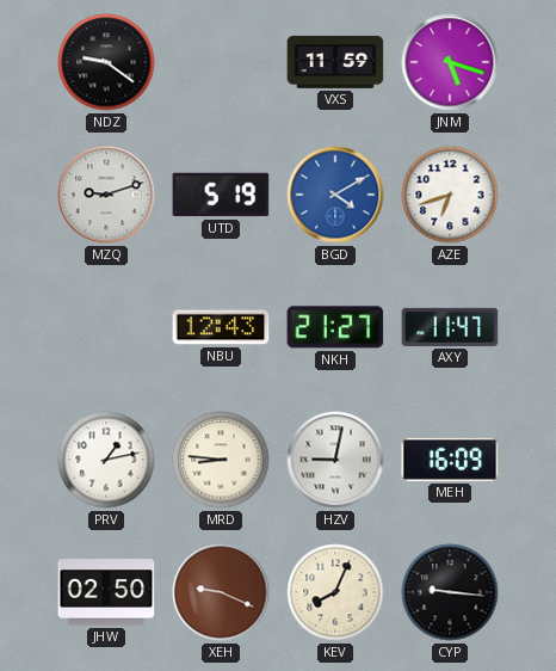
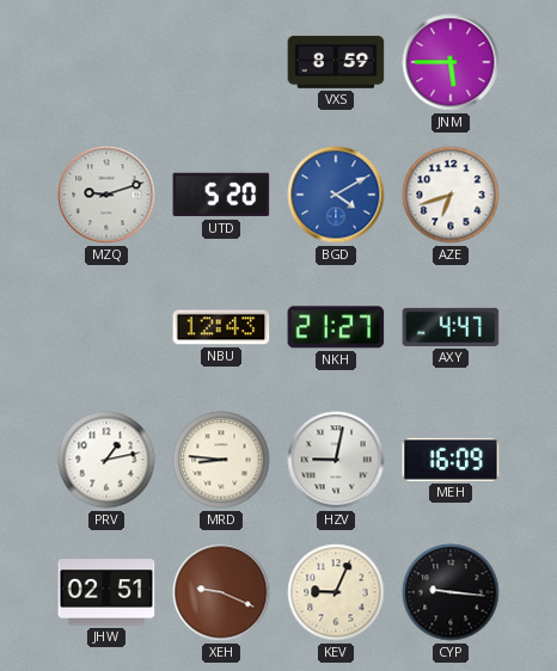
NDZ: 9:21 -> none (106, 62)
VXS: 11:59 -> 8:59 (336, 62)
JNM: 5:18 -> 5:45 (451, 62)
UTD: 5:19 -> 5:20 (221, 195)
AXY: 11:47 -> 4:47 (451, 327)
JHW: 02:50 -> 02:51 (106, 592)
KEV: 8:04 -> 9:04 (336, 592)
